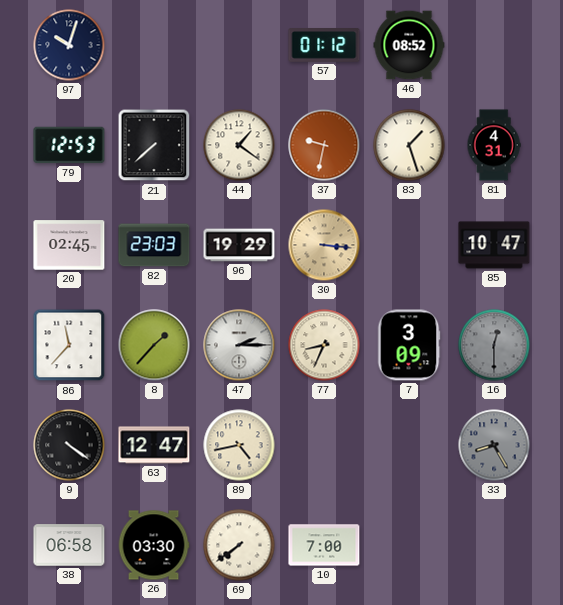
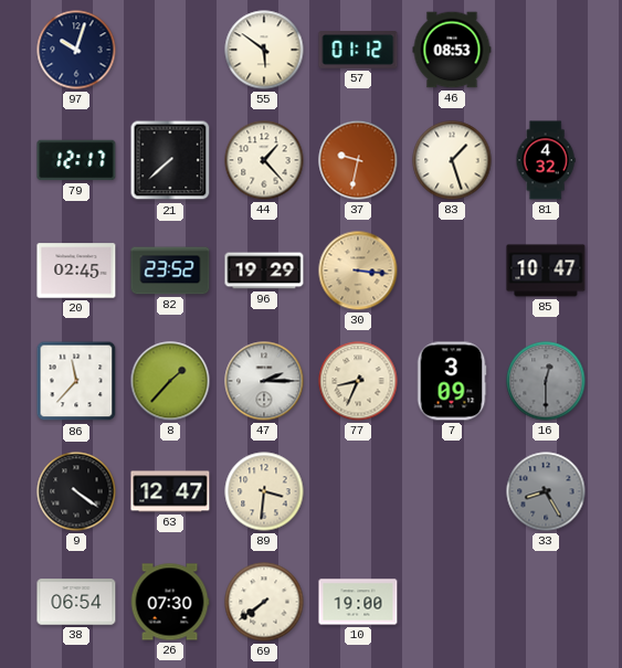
55: none -> 5:51 (264, 50)
46: 08:52 -> 08:53 (452, 50)
79: 12:53 -> 12:17 (76, 160)
44: 1:21 -> 1:23 (264, 160)
81: 4:31 -> 4:32 (546, 160)
82: 23:03 -> 23:52 (170, 271)
89: 4:43 -> 3:31 (264, 491)
38: 06:58 -> 06:54 (76, 602)
26: 03:30 -> 07:30 (170, 602)
10: 7:00 -> 19:00 (358, 602)
